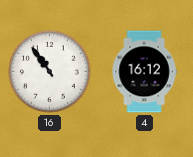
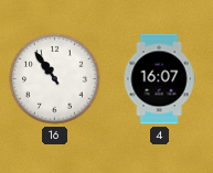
4: 16:12 -> 16:07 (159, 79)
